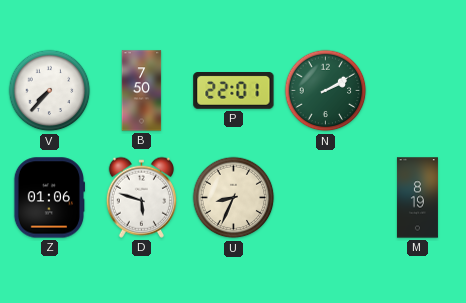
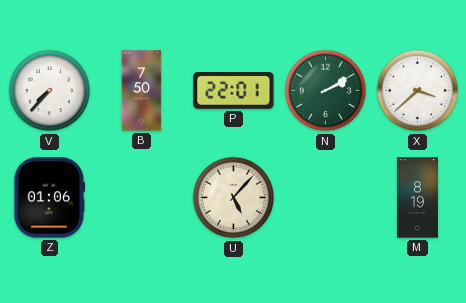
X: none -> 3:38 (418, 91)
D: 5:48 -> none (141, 197)
U: 8:34 -> 5:07 (234, 198)
